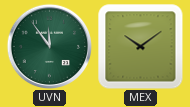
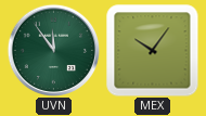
MEX: 10:09 -> 10:06 (153, 51)
